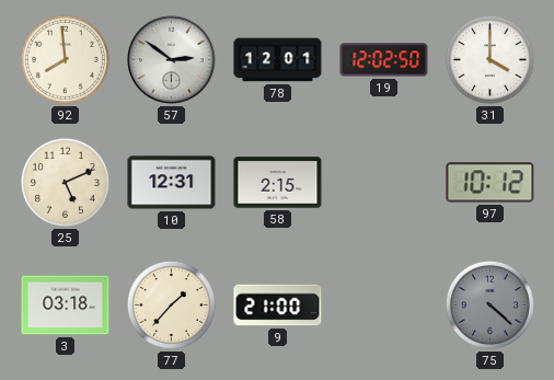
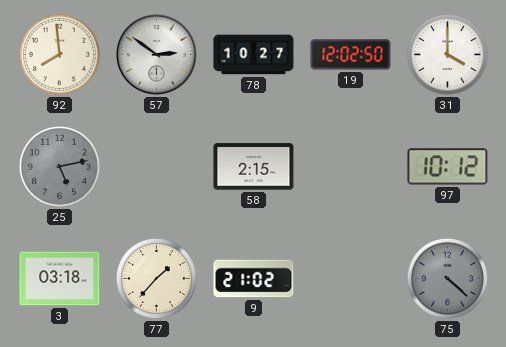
78: 12:01 -> 10:27 (254, 55)
25: 5:11 -> 5:13 (59, 166)
25 dial: cream -> grey (59, 166)
10: 12:31 -> none (172, 183)
9: 21:00 -> 21:02 (254, 279)
